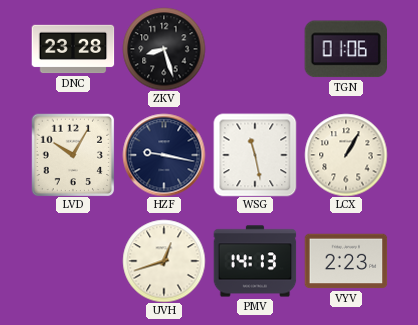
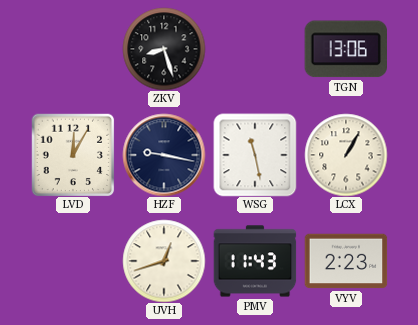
DNC: 23:28 -> none (73, 49)
TGN: 01:06 -> 13:06 (345, 49)
LVD: 10:05 -> 12:05 (73, 155)
PMV: 14:13 -> 11:43 (255, 261)
